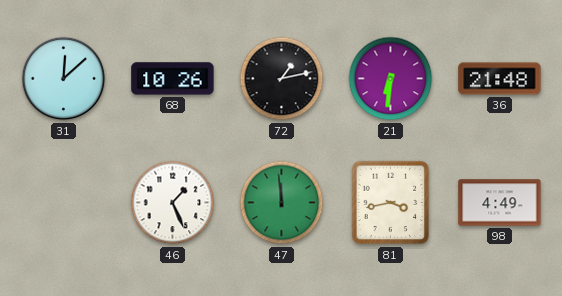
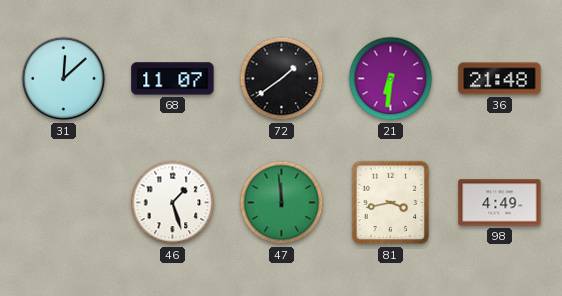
68: 10:26 -> 11:07 (173, 79)
72: 1:13 -> 1:39 (282, 79)
46: 1:26 -> 1:27 (173, 203)
